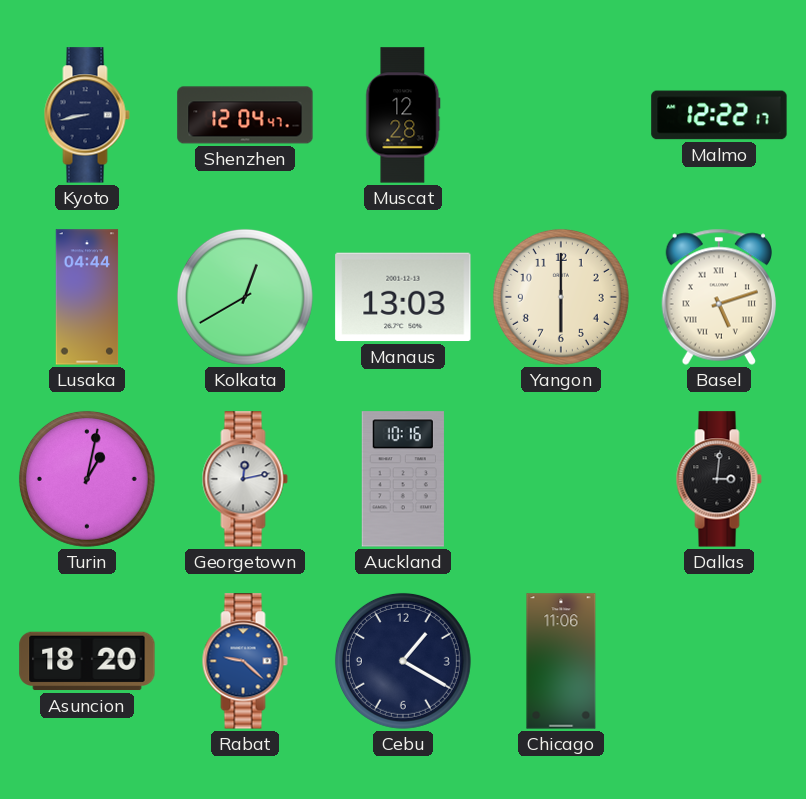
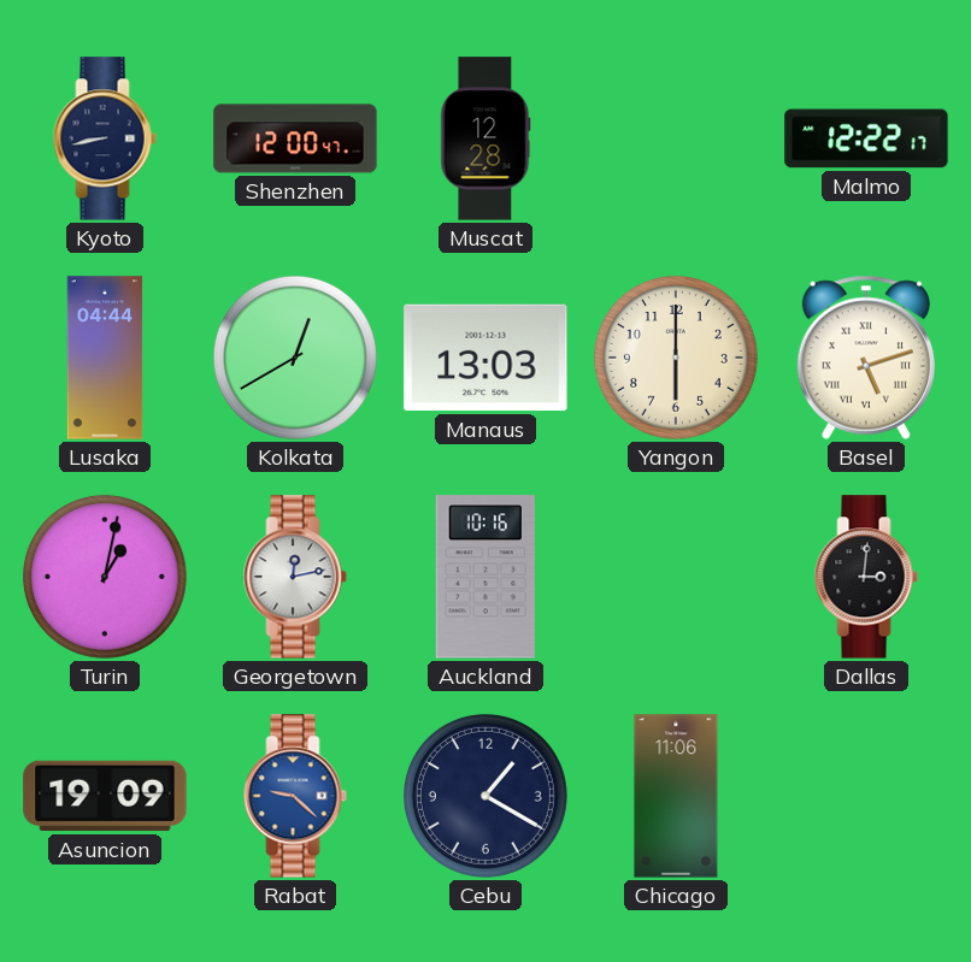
Shenzhen: 12:04 -> 12:00 (295, 138)
Asuncion: 18:20 -> 19:09 (105, 796)
